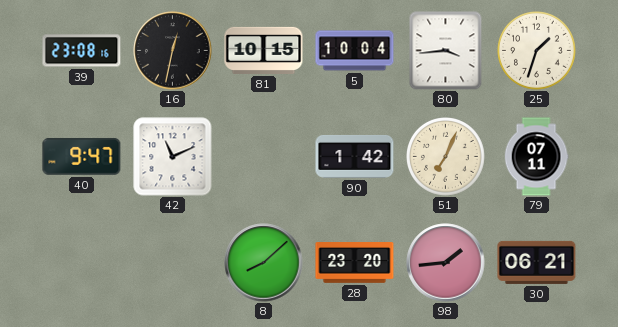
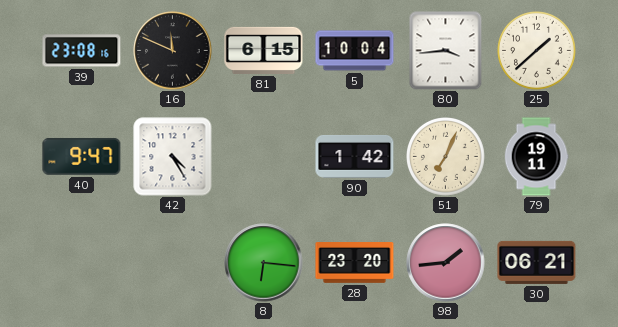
16: 12:32 -> 11:49 (173, 51)
81: 10:15 -> 6:15 (264, 50)
25: 1:33 -> 1:38 (537, 51)
42: 11:11 -> 4:25 (173, 157)
79: 07:11 -> 19:11 (536, 157)
8: 8:08 -> 6:16 (264, 263)
